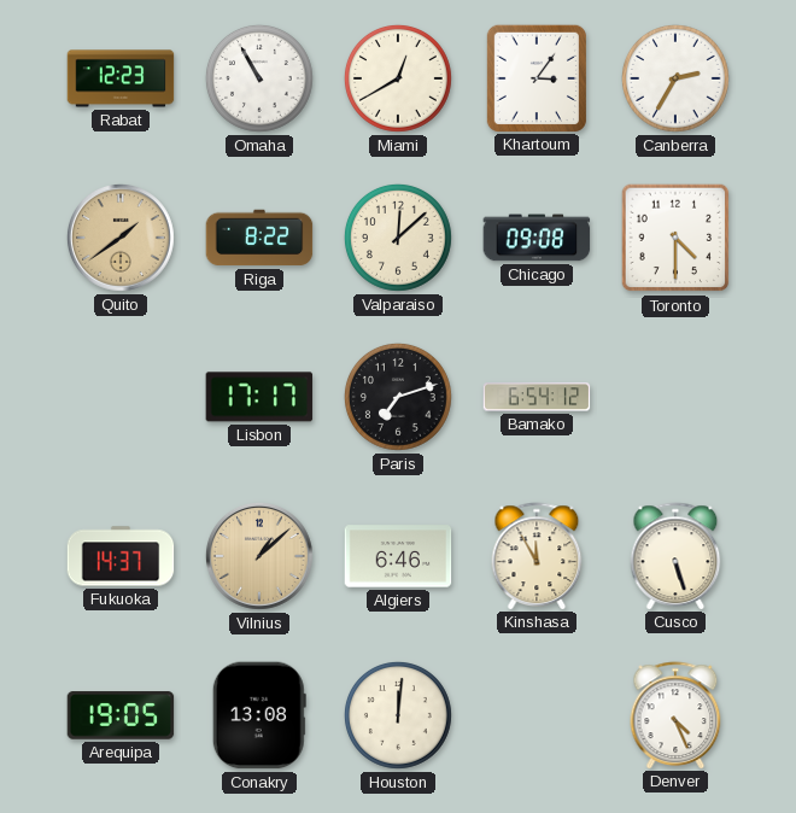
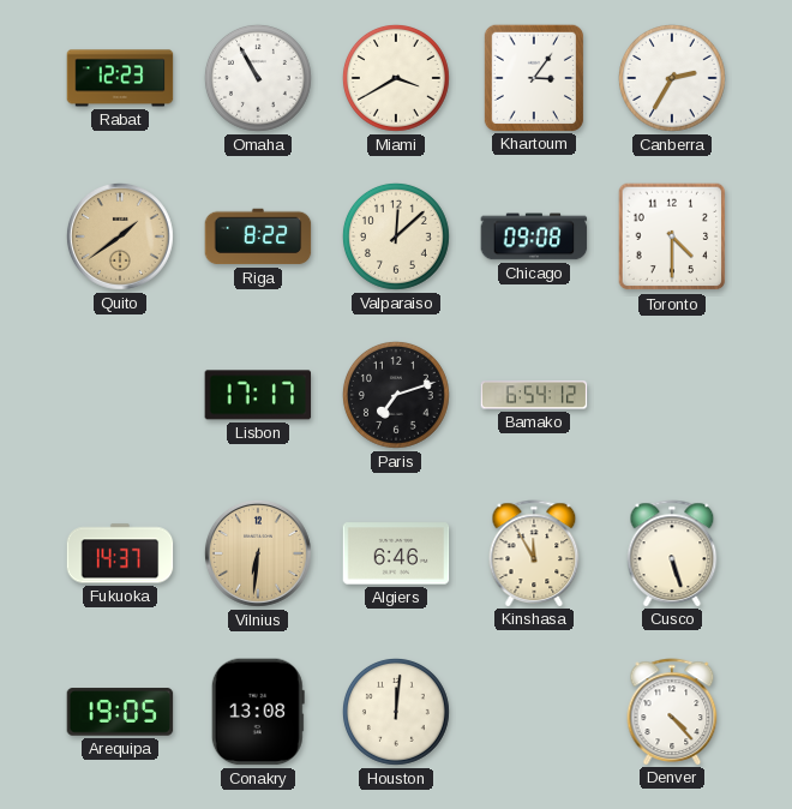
Miami: 12:40 -> 3:40 (396, 78)
Vilnius: 1:08 -> 6:31 (258, 553)
Denver: 4:26 -> 4:23 (672, 712)
